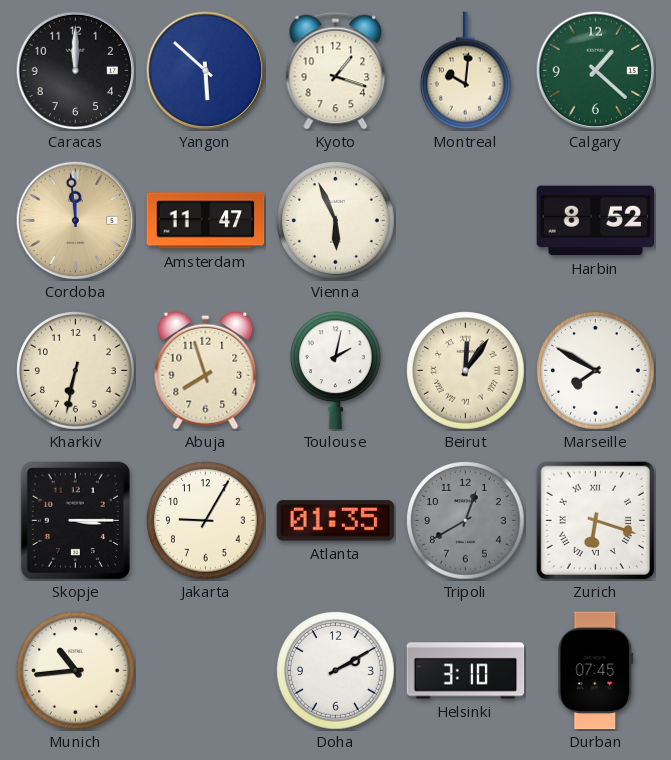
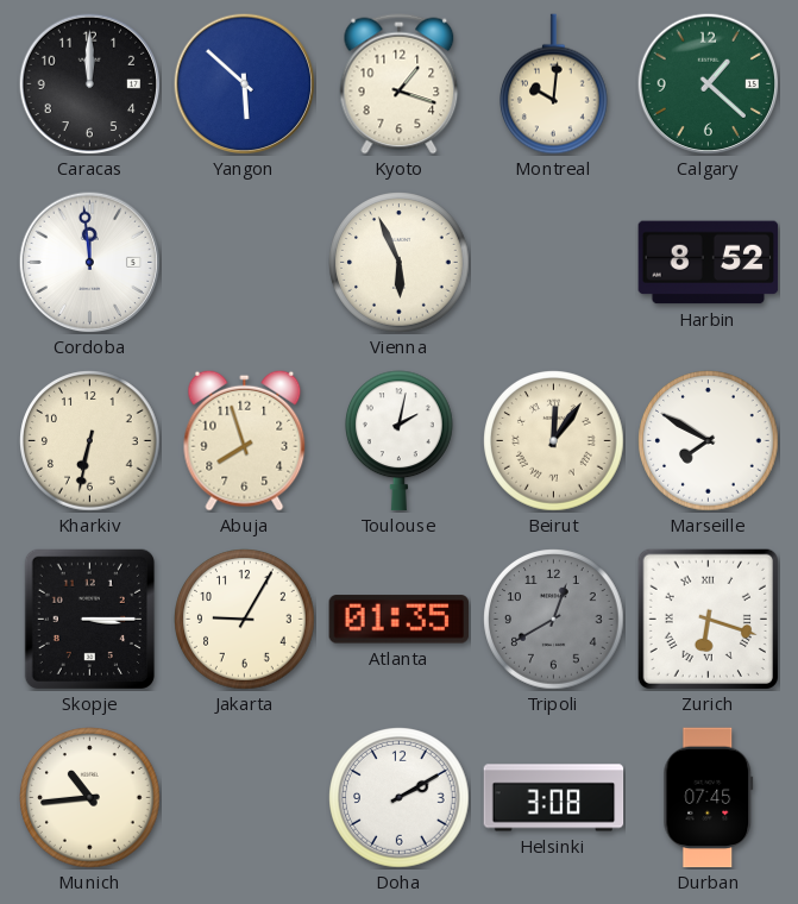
Cordoba dial: champagne -> white (89, 262)
Amsterdam: 11:47 -> none (206, 221)
Helsinki: 3:10 -> 3:08 (554, 798)
